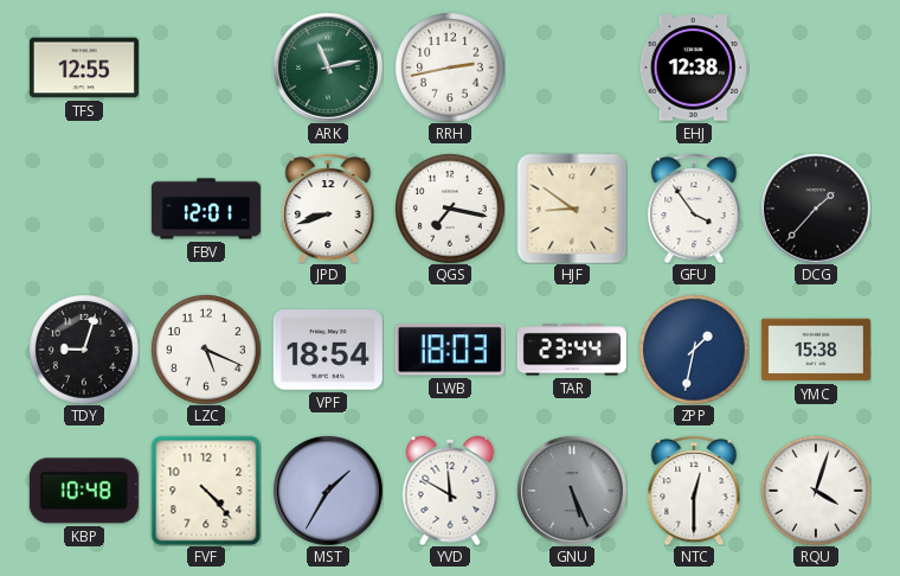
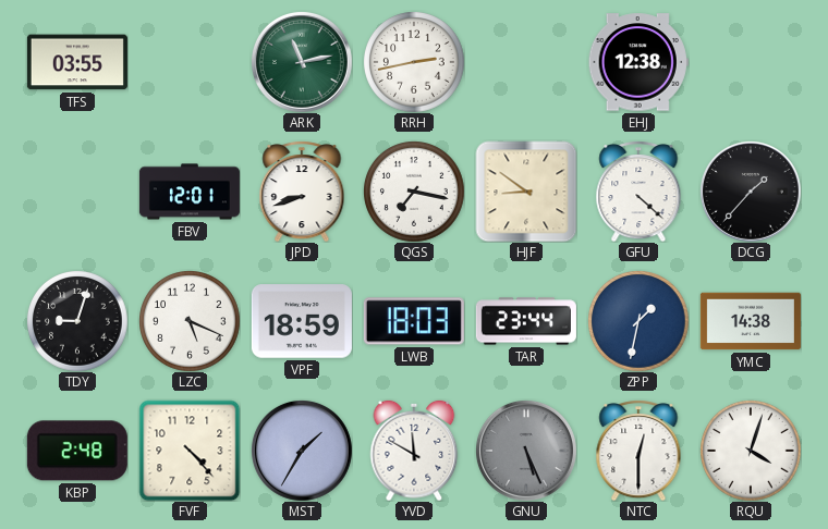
TFS: 12:55 -> 03:55 (77, 62)
GFU: 3:54 -> 4:22 (638, 192)
VPF: 18:54 -> 18:59 (302, 321)
YMC: 15:38 -> 14:38 (751, 321)
KBP: 10:48 -> 2:48 (77, 451)
